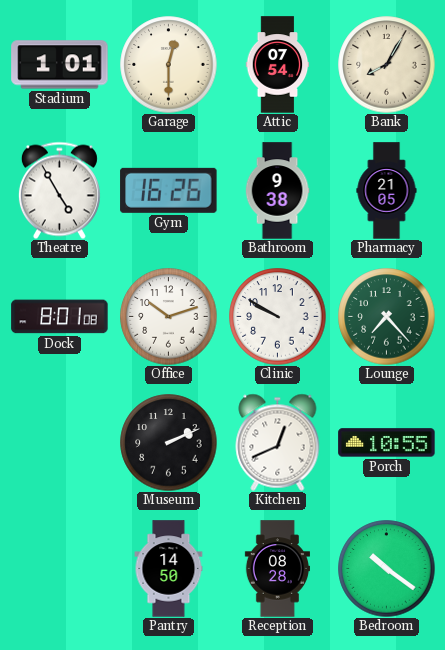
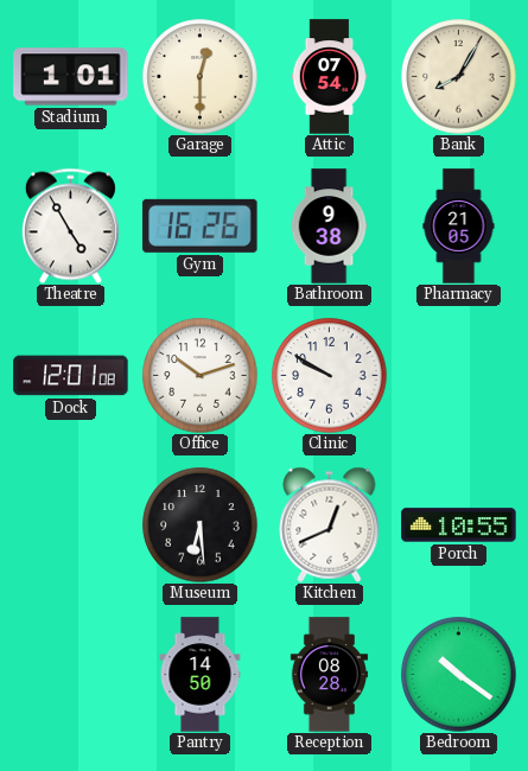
Dock: 8:01 -> 12:01 (71, 376)
Lounge: 7:23 -> none (387, 317)
Museum: 2:11 -> 6:29 (201, 525)
